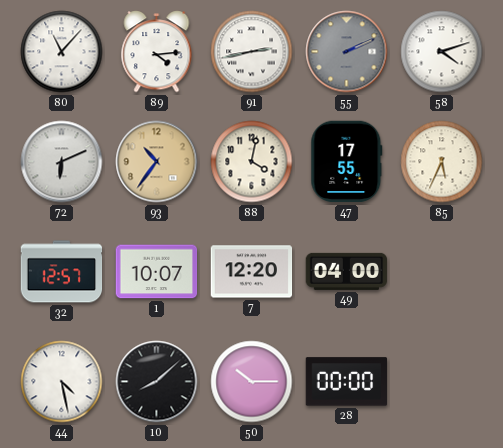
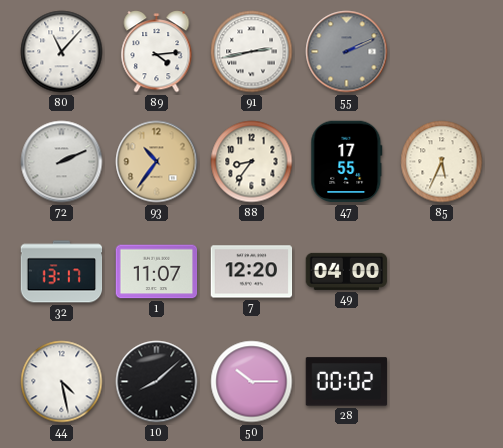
58: 4:12 -> none (442, 52)
72: 6:11 -> 2:11 (62, 162)
88: 4:02 -> 8:36 (252, 162)
32: 12:57 -> 13:17 (62, 272)
1: 10:07 -> 11:07 (157, 272)
28: 00:00 -> 00:02 (347, 382)
